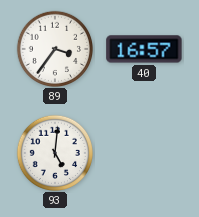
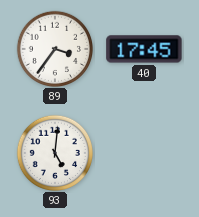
40: 16:57 -> 17:45 (144, 49)
